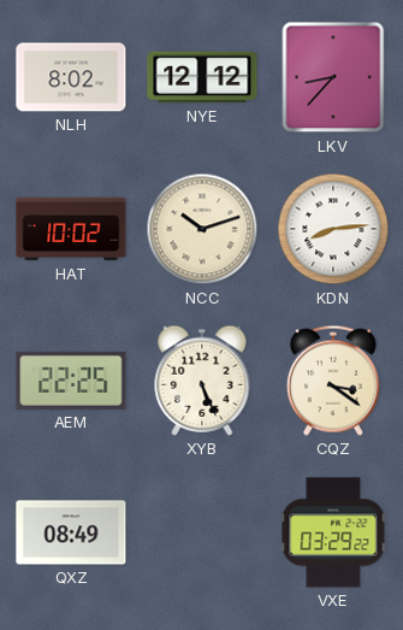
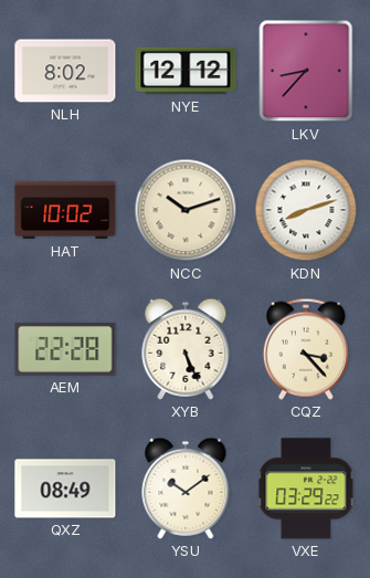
KDN: 8:14 -> 8:12 (306, 210)
AEM: 22:25 -> 22:28 (65, 349)
CQZ: 3:21 -> 3:23 (306, 349)
YSU: none -> 10:09 (186, 488)
